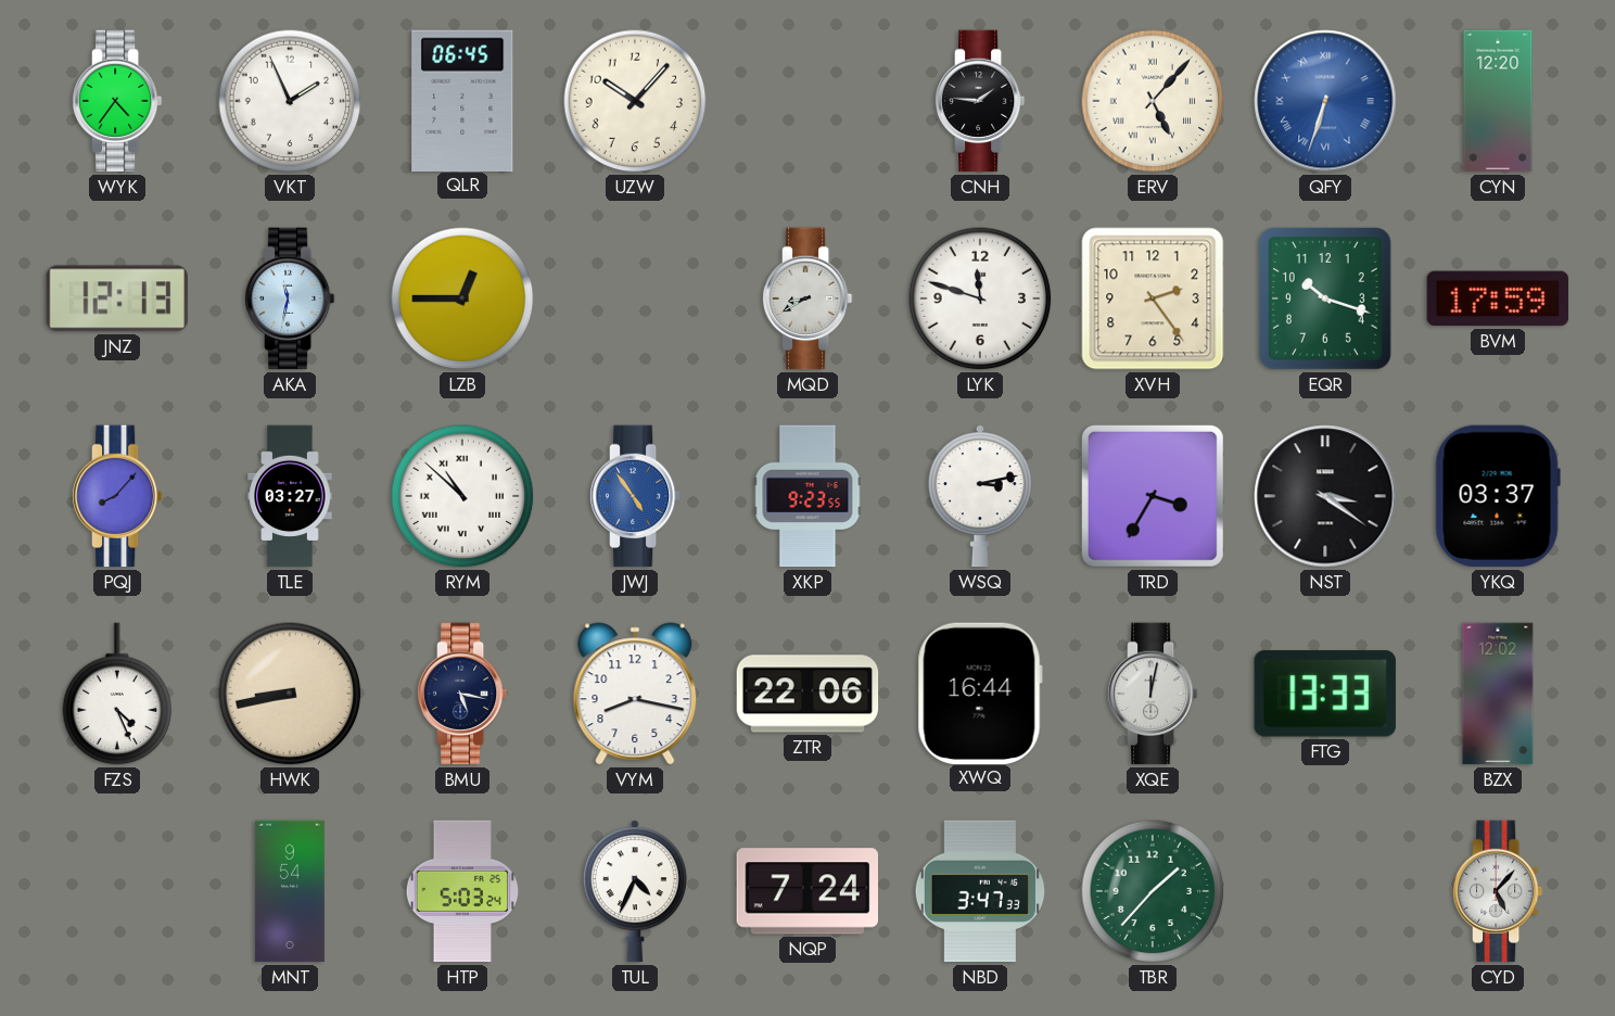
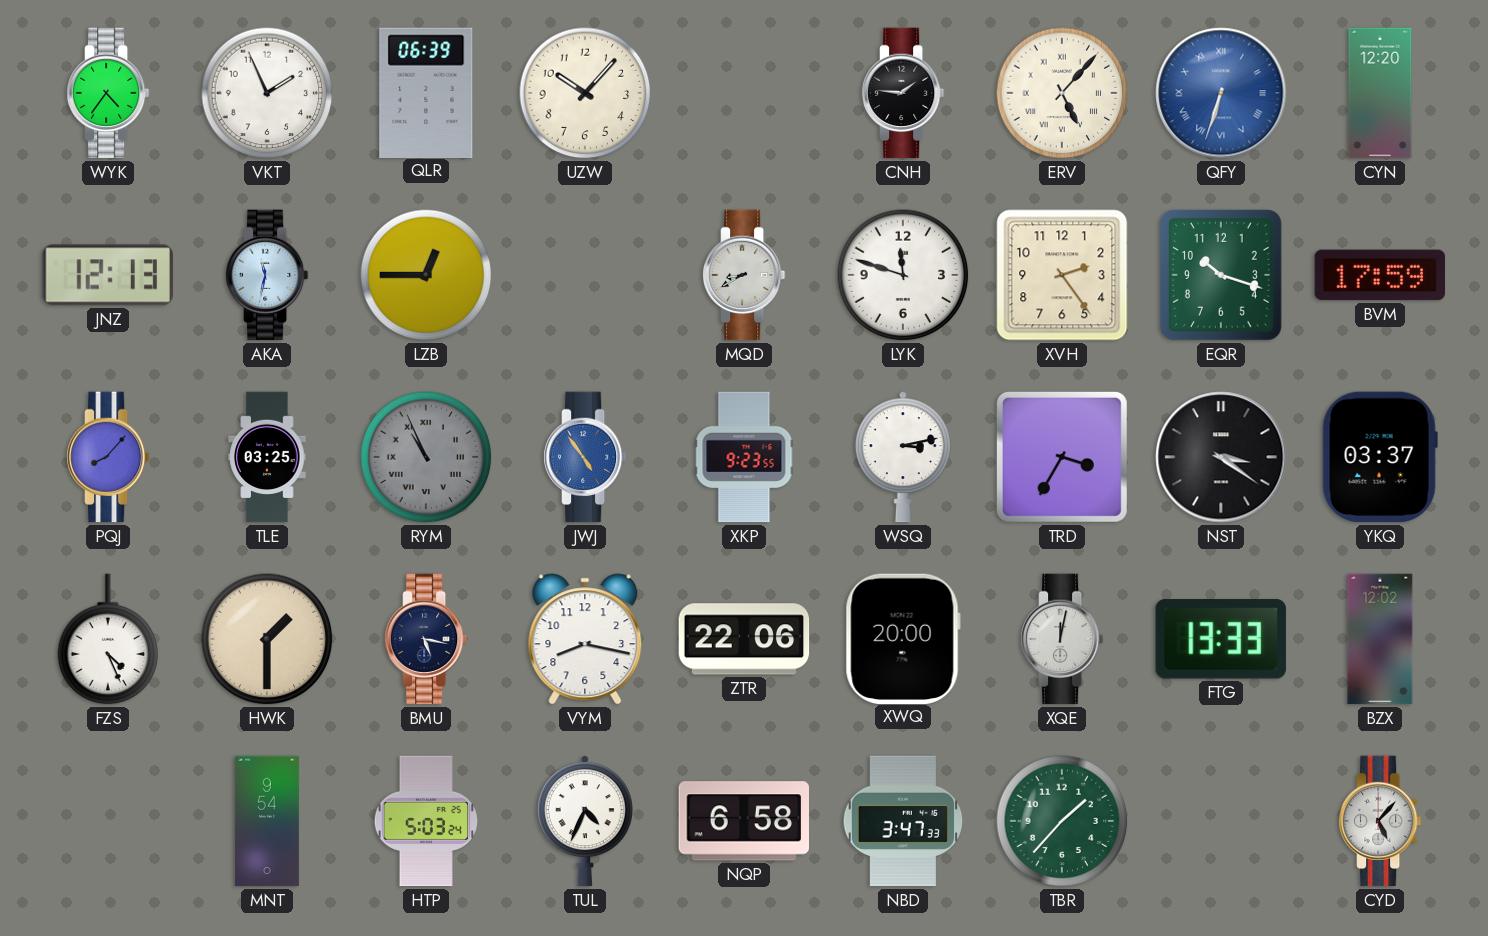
QLR: 06:45 -> 06:39 (426, 92)
TLE: 03:27 -> 03:25 (267, 457)
RYM: 10:52 -> 10:56 (426, 457)
RYM dial: white -> grey (426, 457)
HWK: 8:43 -> 1:30 (267, 639)
XWQ: 16:44 -> 20:00 (903, 638)
NQP: 7:24 -> 6:58 (743, 821)
